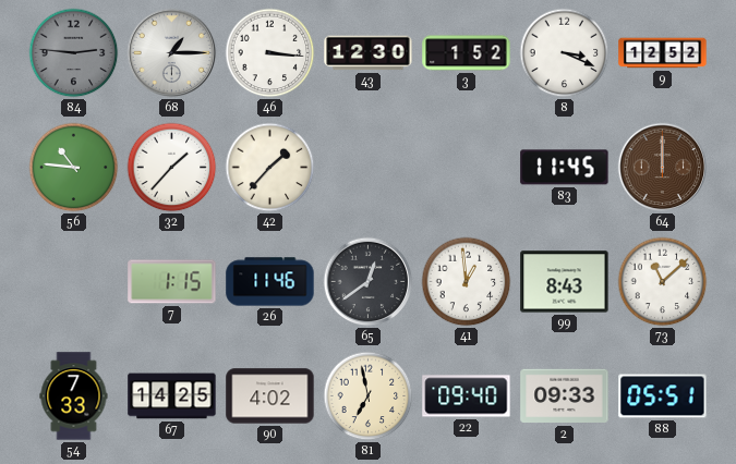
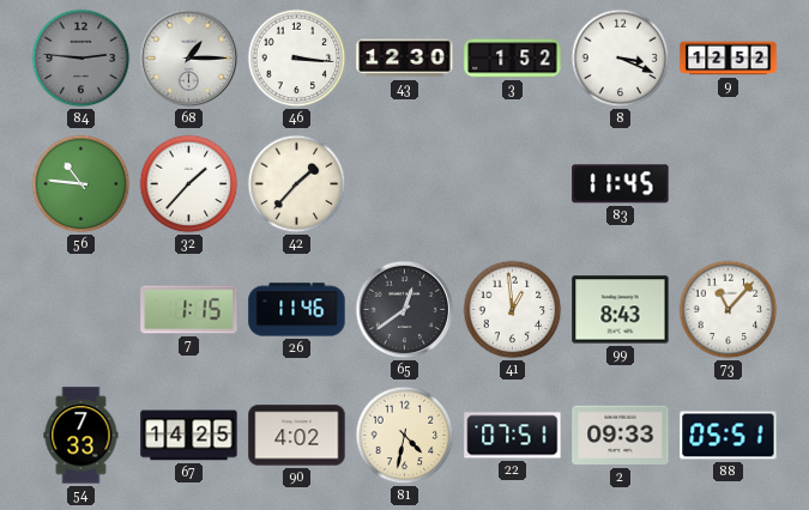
64: 12:00 -> none (663, 168)
73: 11:08 -> 11:07 (729, 310)
81: 6:58 -> 4:32 (405, 436)
22: 09:40 -> 07:51 (513, 436)
